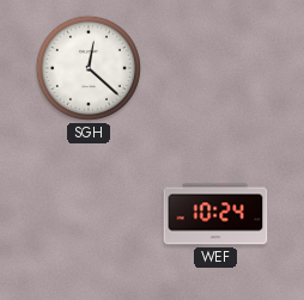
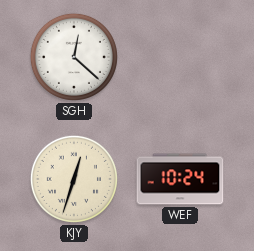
KJY: none -> 12:33 (74, 179)
